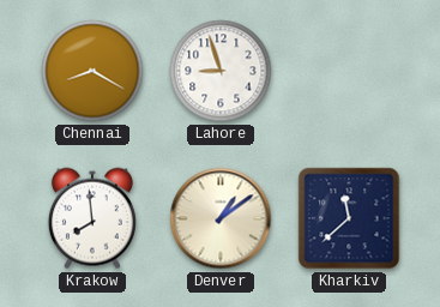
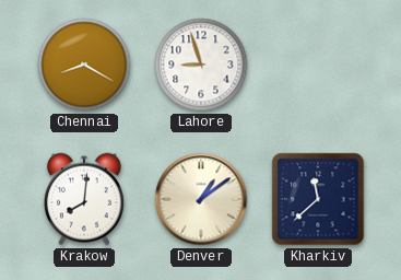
Krakow: 7:59 -> 8:01 (84, 199)
